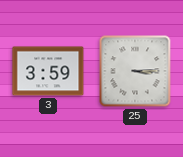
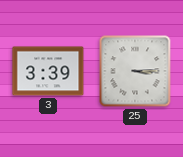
3: 3:59 -> 3:39 (48, 71)
